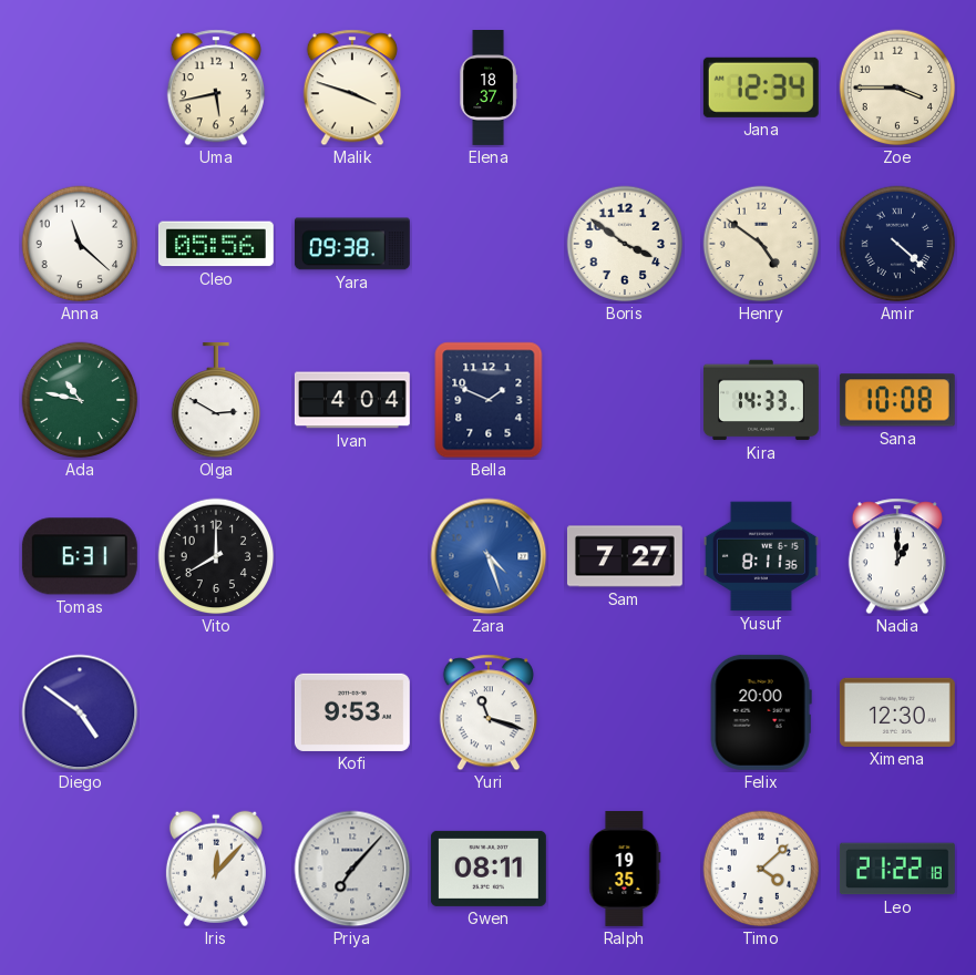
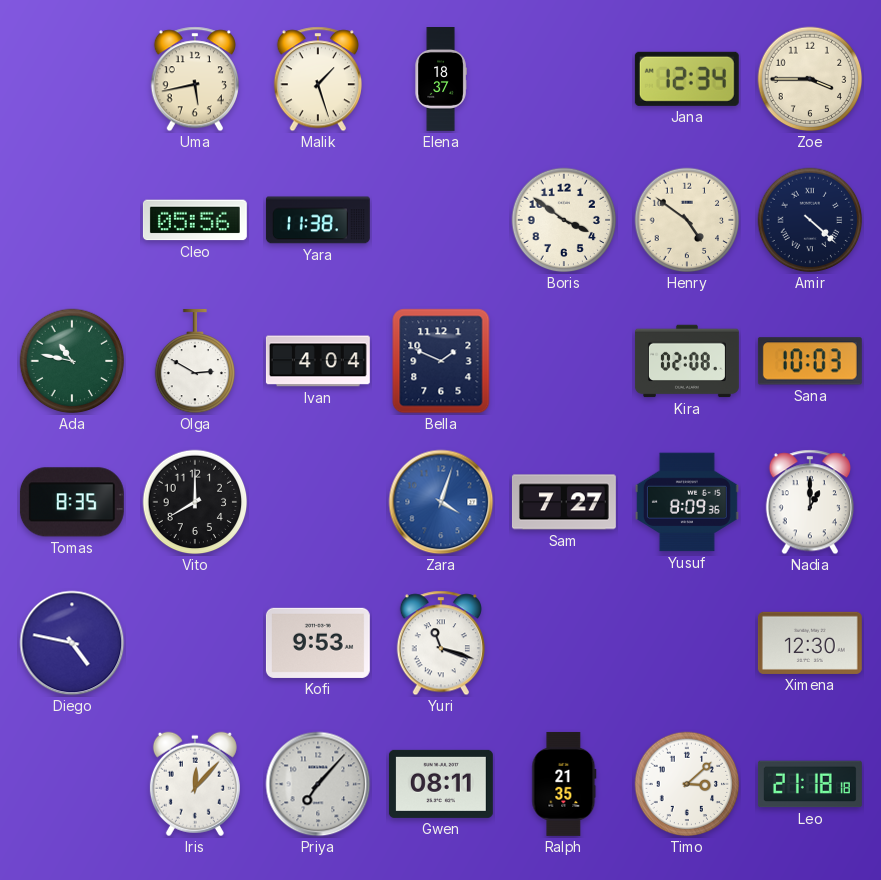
Malik: 3:48 -> 1:27 (318, 79)
Anna: 11:22 -> none (80, 244)
Yara: 09:38 -> 11:38 (318, 220)
Kira: 14:33 -> 02:08 (687, 361)
Sana: 10:08 -> 10:03 (810, 361)
Tomas: 6:31 -> 8:35 (72, 502)
Zara: 4:27 -> 4:03 (441, 502)
Yusuf: 8:11 -> 8:09 (687, 502)
Diego: 4:51 -> 4:47 (72, 643)
Felix: 20:00 -> none (761, 712)
Ralph: 19:35 -> 21:35 (564, 784)
Timo: 4:08 -> 3:08 (687, 784)
Leo: 21:22 -> 21:18 (810, 784)
